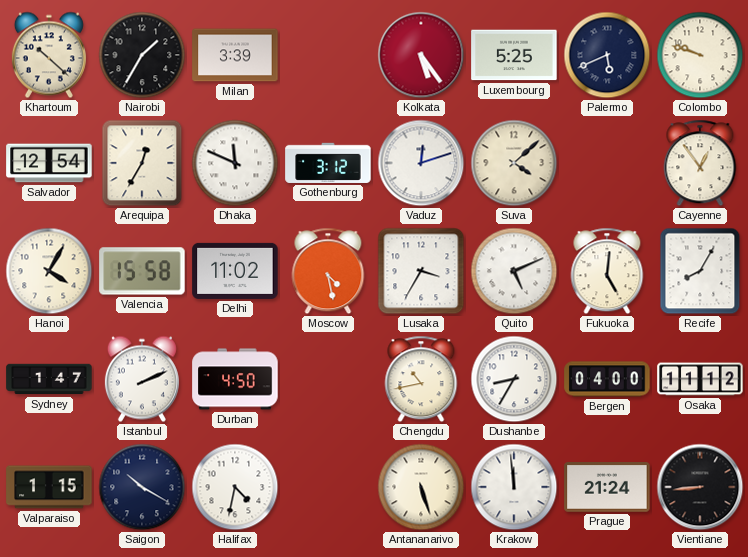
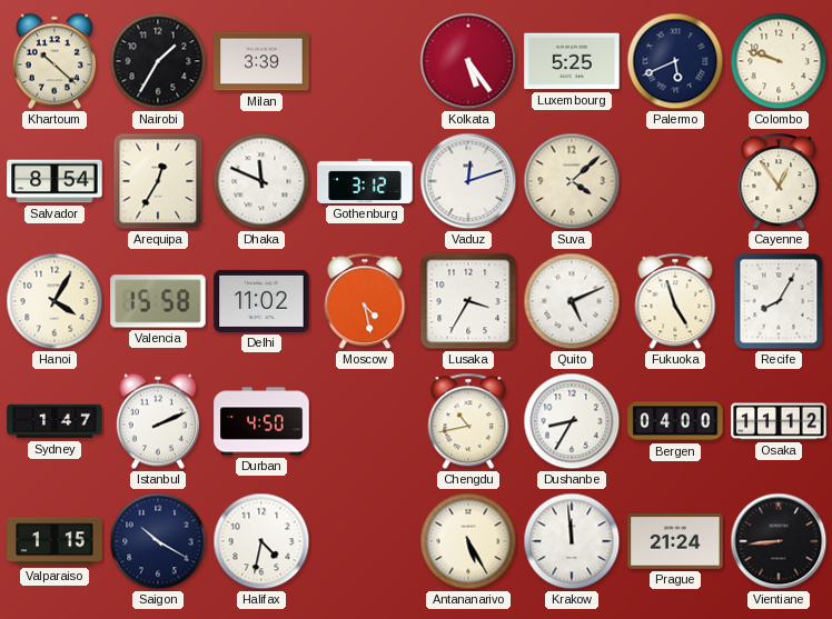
Salvador: 12:54 -> 8:54 (55, 181)
Fukuoka: 5:01 -> 4:57 (675, 301)
Antananarivo: 5:27 -> 5:25 (468, 541)
